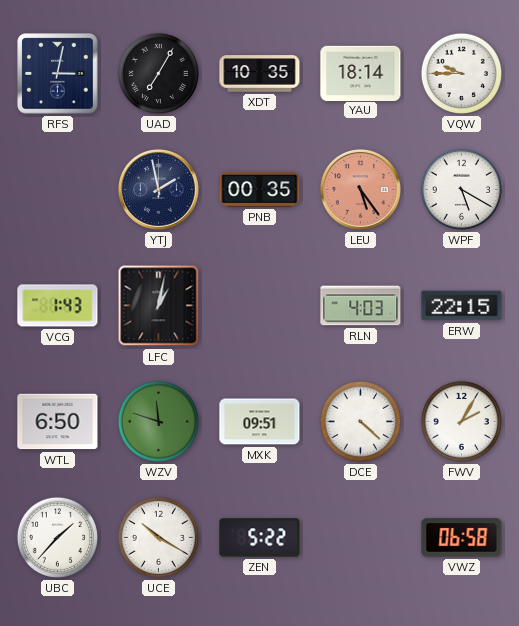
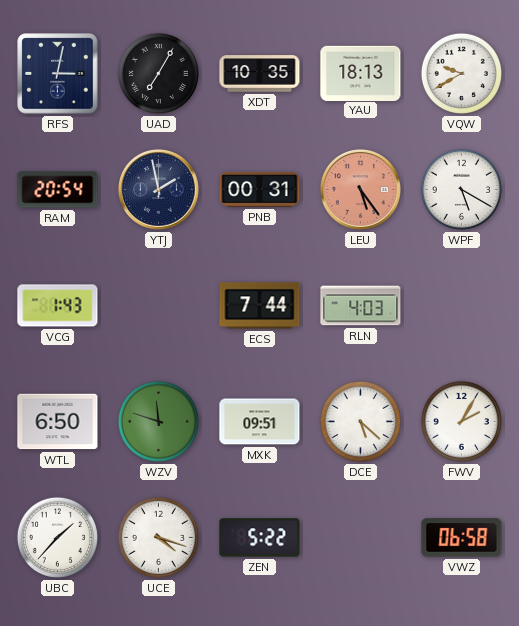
YAU: 18:14 -> 18:13 (361, 73)
VQW: 9:45 -> 9:40 (461, 73)
RAM: none -> 20:54 (58, 190)
PNB: 00:35 -> 00:31 (260, 189)
LFC: 1:02 -> none (159, 306)
ECS: none -> 7:44 (260, 306)
ERW: 22:15 -> none (462, 306)
DCE: 4:22 -> 5:22 (360, 421)
UCE: 10:20 -> 4:18 (158, 537)
